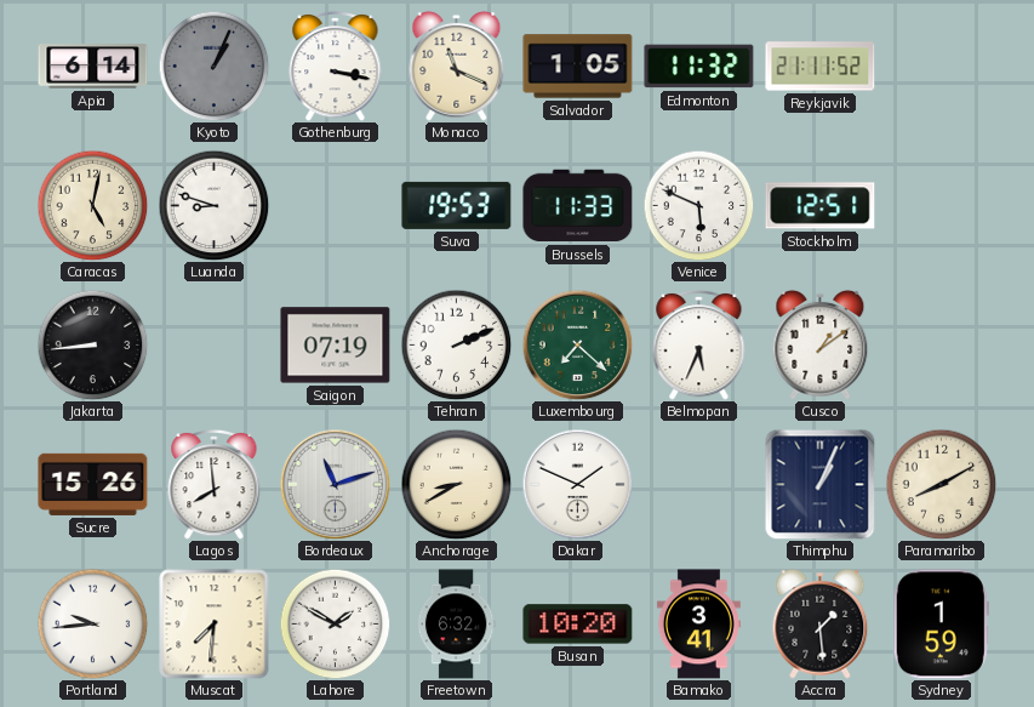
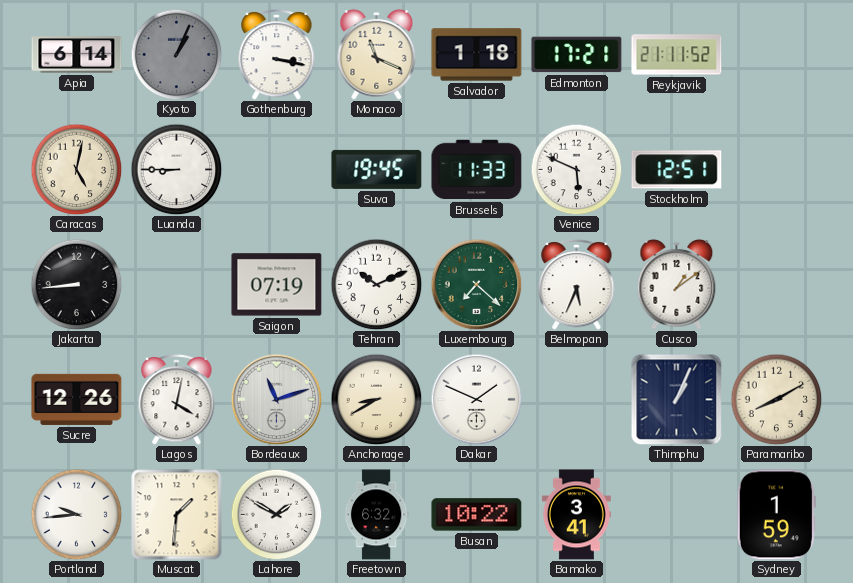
Salvador: 1:05 -> 1:18 (477, 55)
Edmonton: 11:32 -> 17:21 (577, 55)
Luanda: 8:48 -> 8:45 (176, 169)
Suva: 19:53 -> 19:45 (377, 169)
Tehran: 2:11 -> 10:11 (376, 284)
Sucre: 15:26 -> 12:26 (77, 399)
Lagos: 7:59 -> 4:02 (177, 399)
Muscat: 7:31 -> 1:31 (177, 515)
Busan: 10:20 -> 10:22 (477, 515)
Accra: 1:29 -> none (821, 623)
